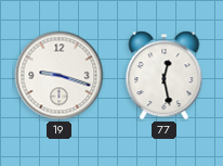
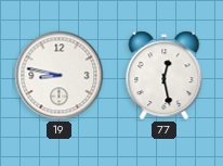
19: 9:18 -> 8:47 (60, 76)
